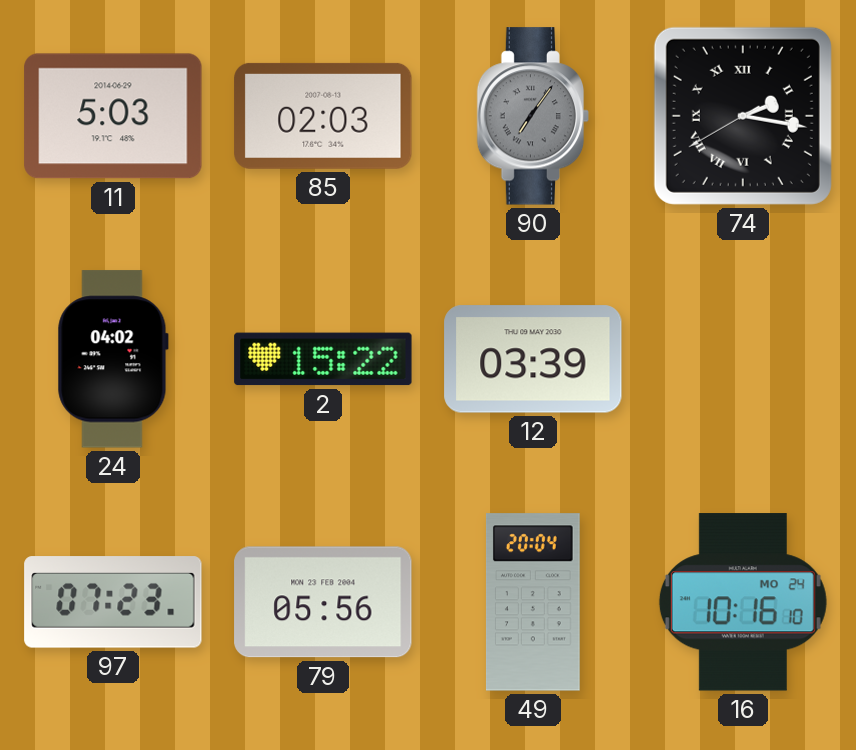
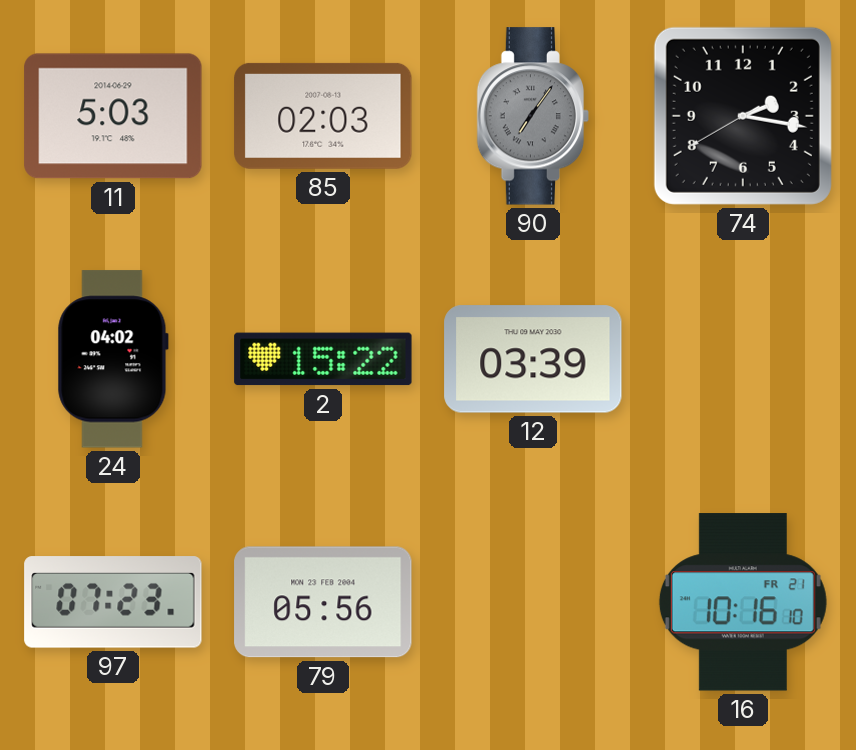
74 numerals: Roman -> Arabic (743, 116)
49: 20:04 -> none (533, 602)
16 date: MO 24 -> FR 21 (743, 602)
